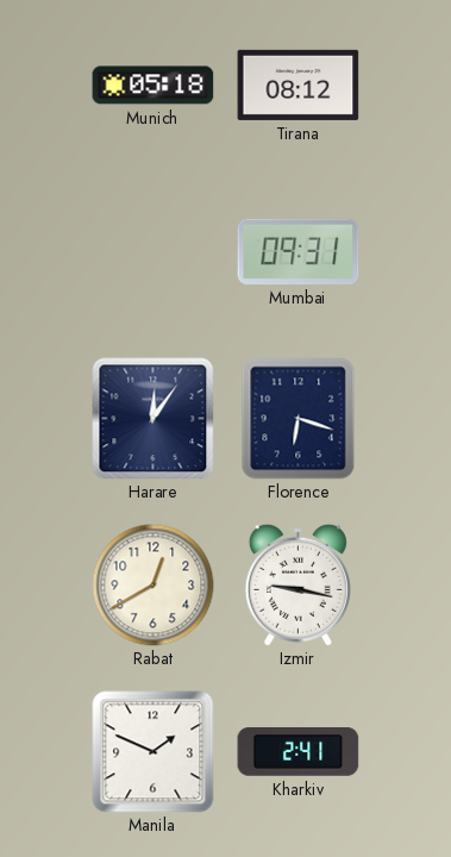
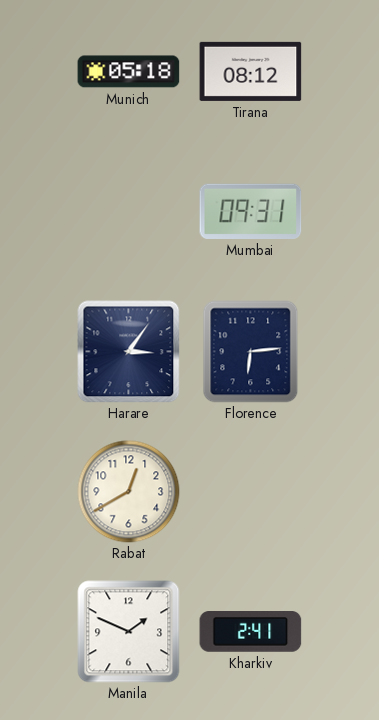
Harare: 12:06 -> 3:06 (129, 352)
Florence: 6:18 -> 6:14 (251, 352)
Izmir: 9:17 -> none (297, 584)
